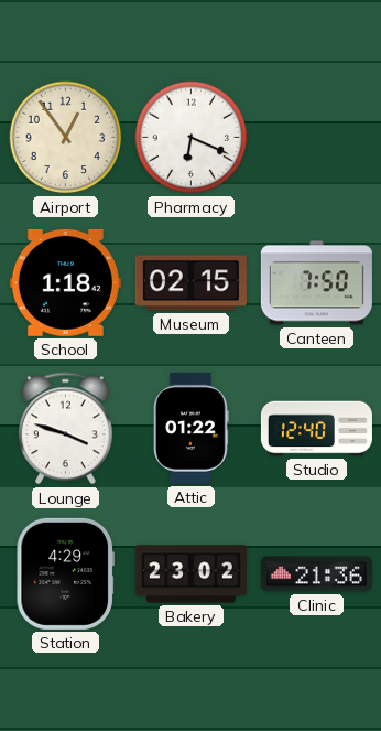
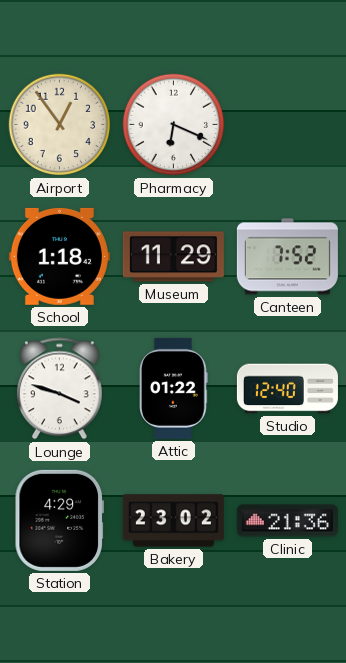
Museum: 02:15 -> 11:29 (173, 257)
Canteen: 7:50 -> 7:52 (287, 257)
